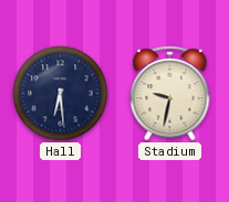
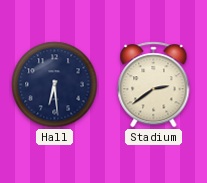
Stadium: 9:32 -> 2:39 (154, 85)
